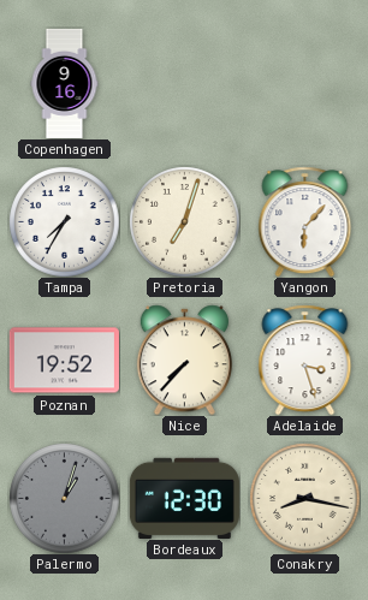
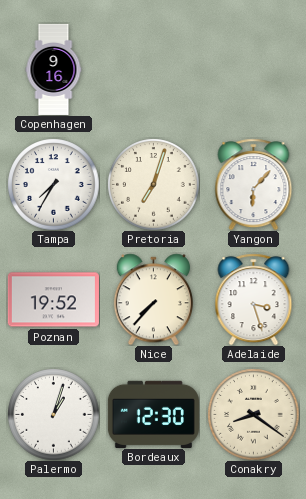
Palermo dial: grey -> white (53, 414)
Conakry: 8:17 -> 8:21 (253, 414)
